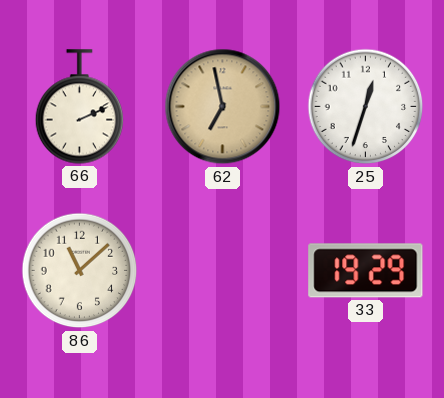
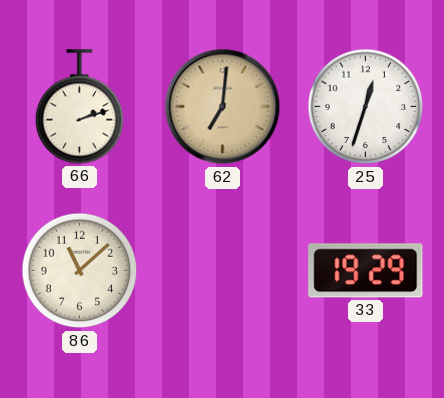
66: 2:11 -> 2:12 (80, 107)
62: 6:58 -> 7:01 (223, 107)
